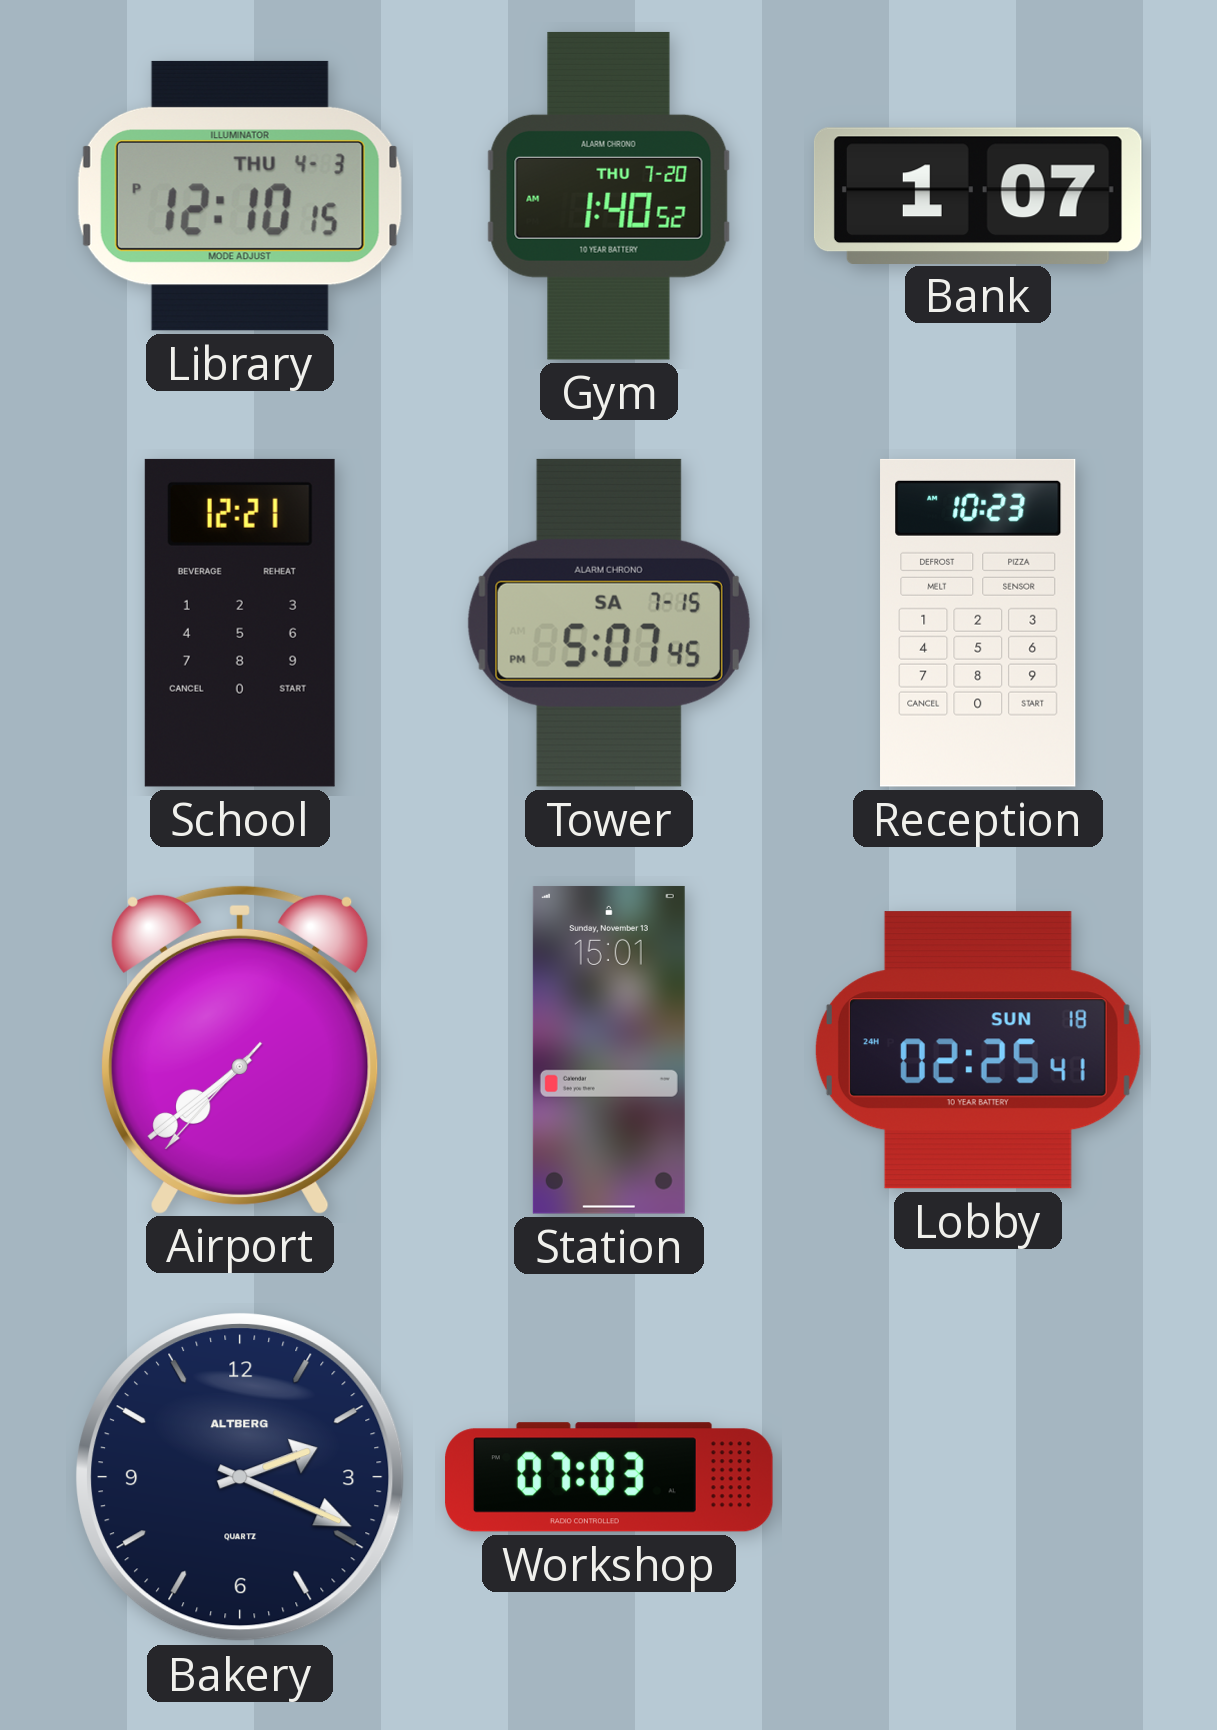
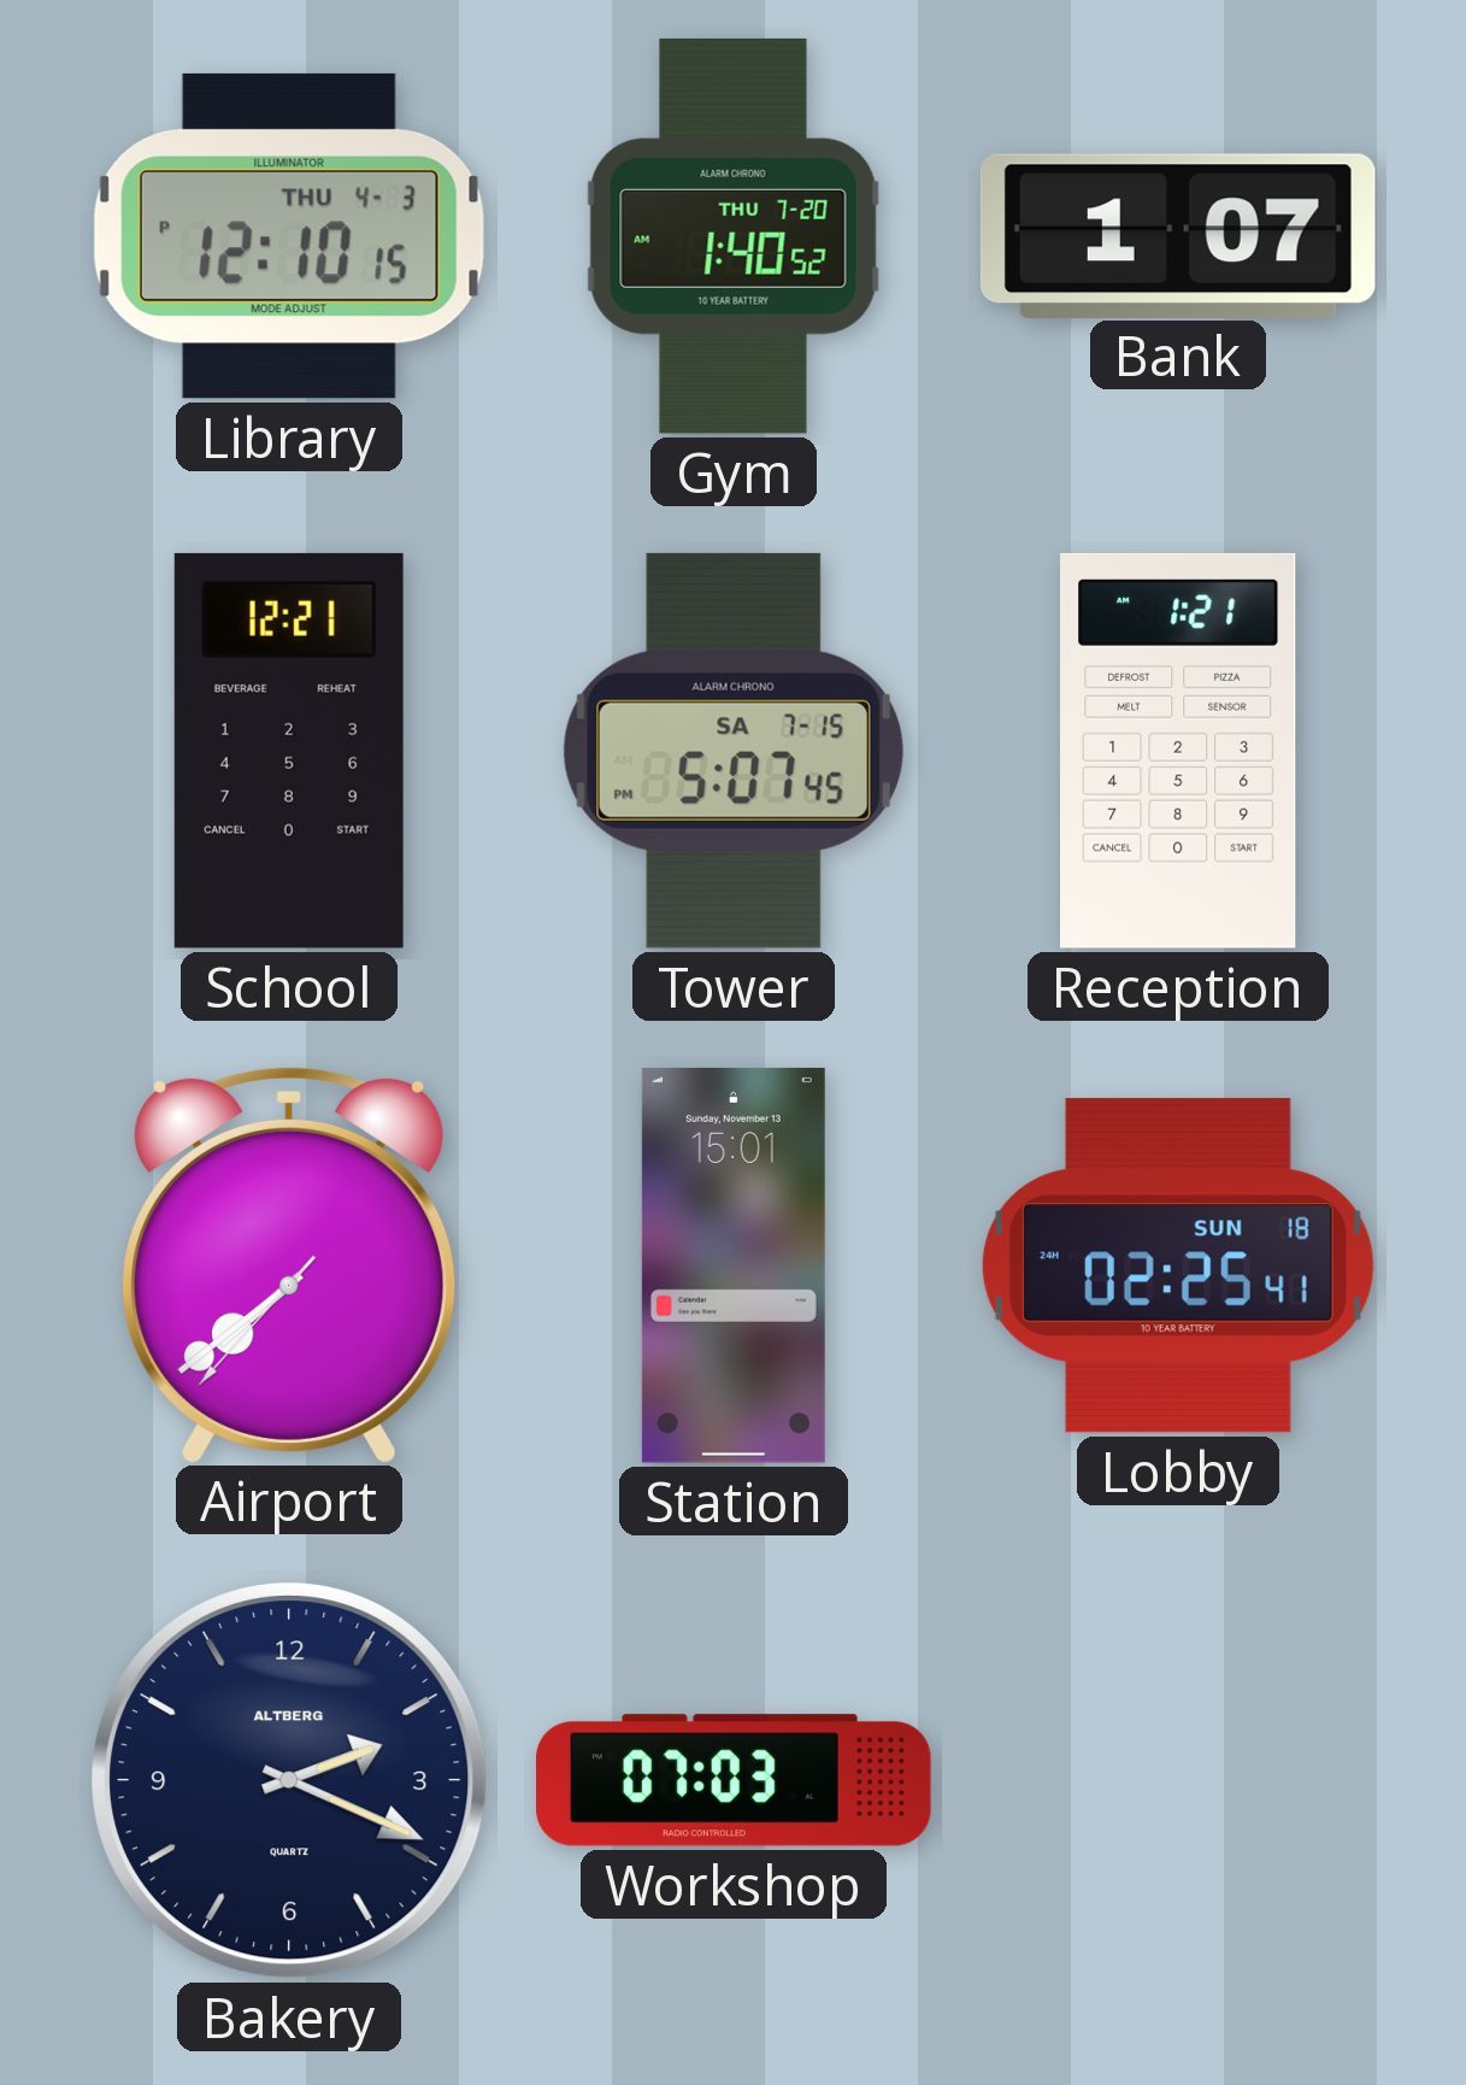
Reception: 10:23 -> 1:21 (1178, 751)
